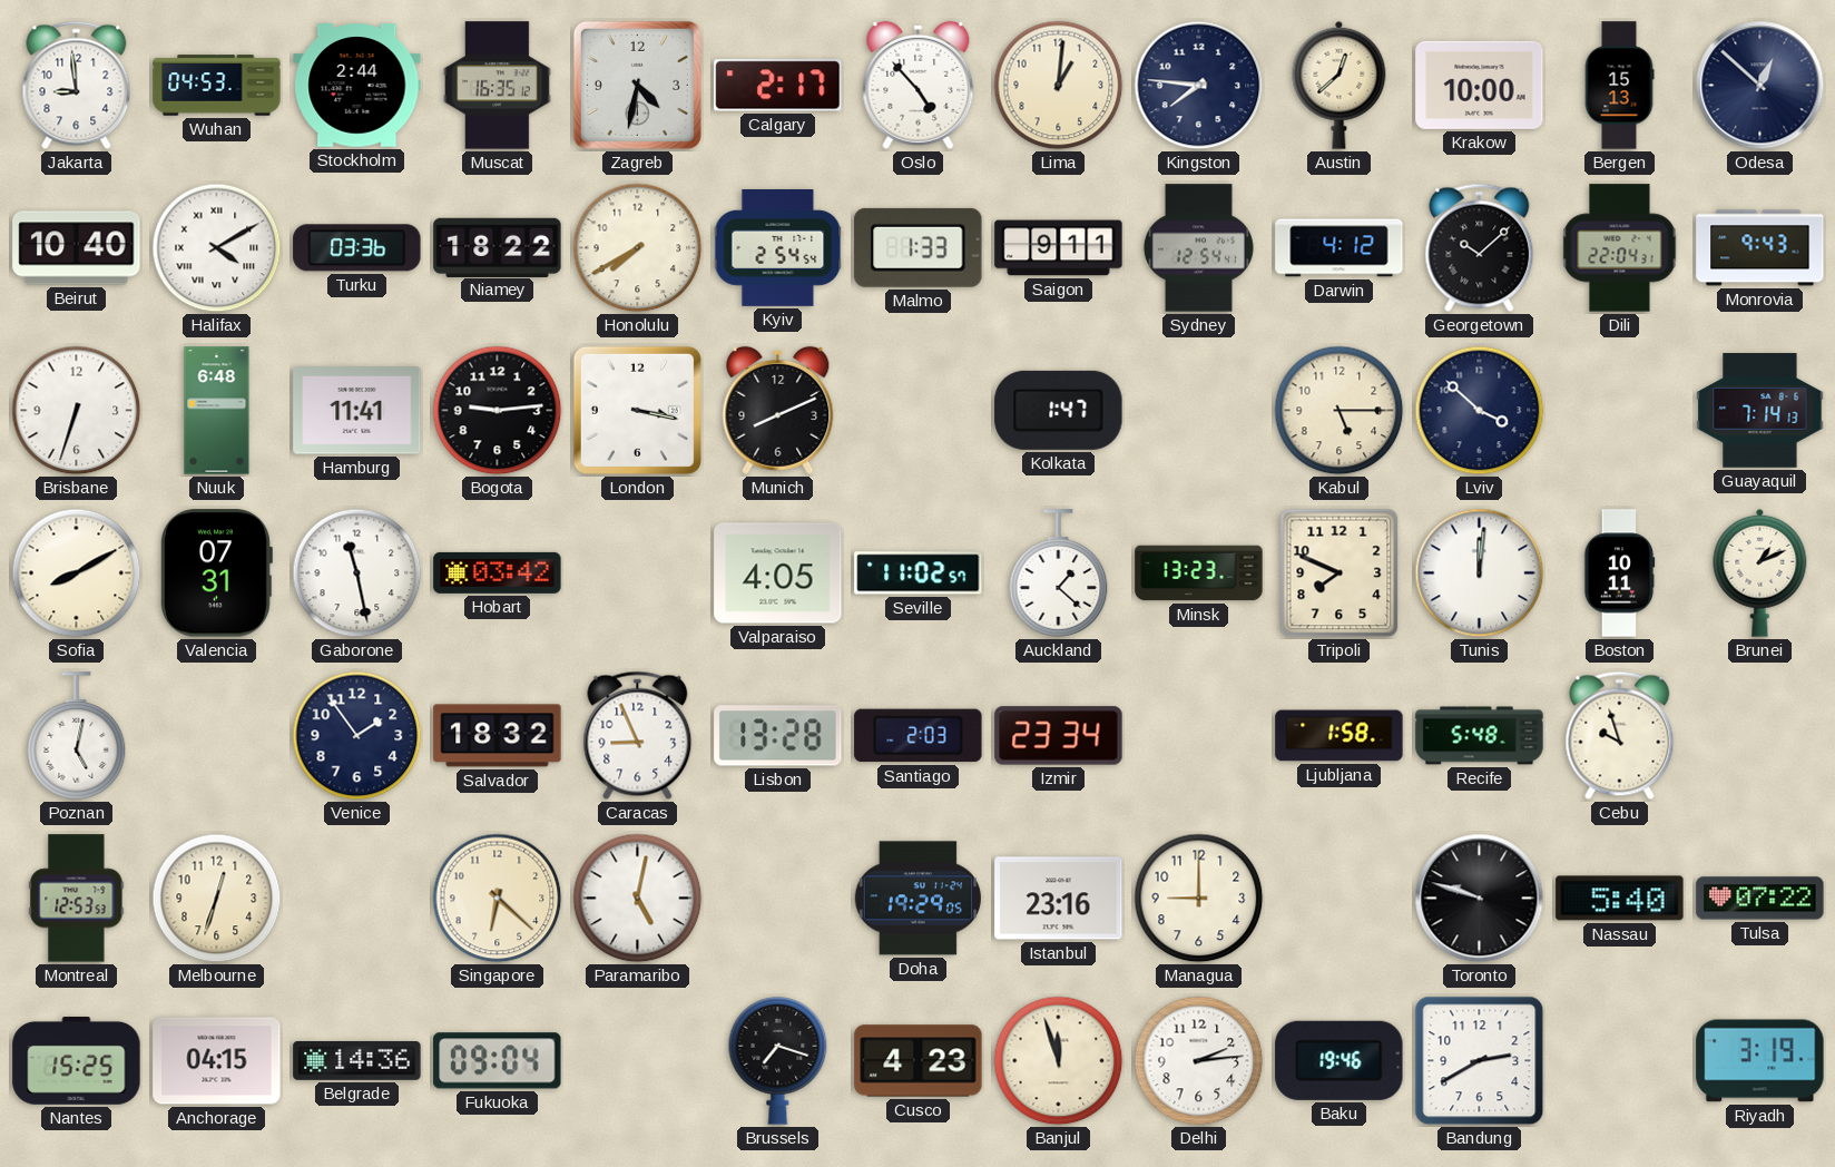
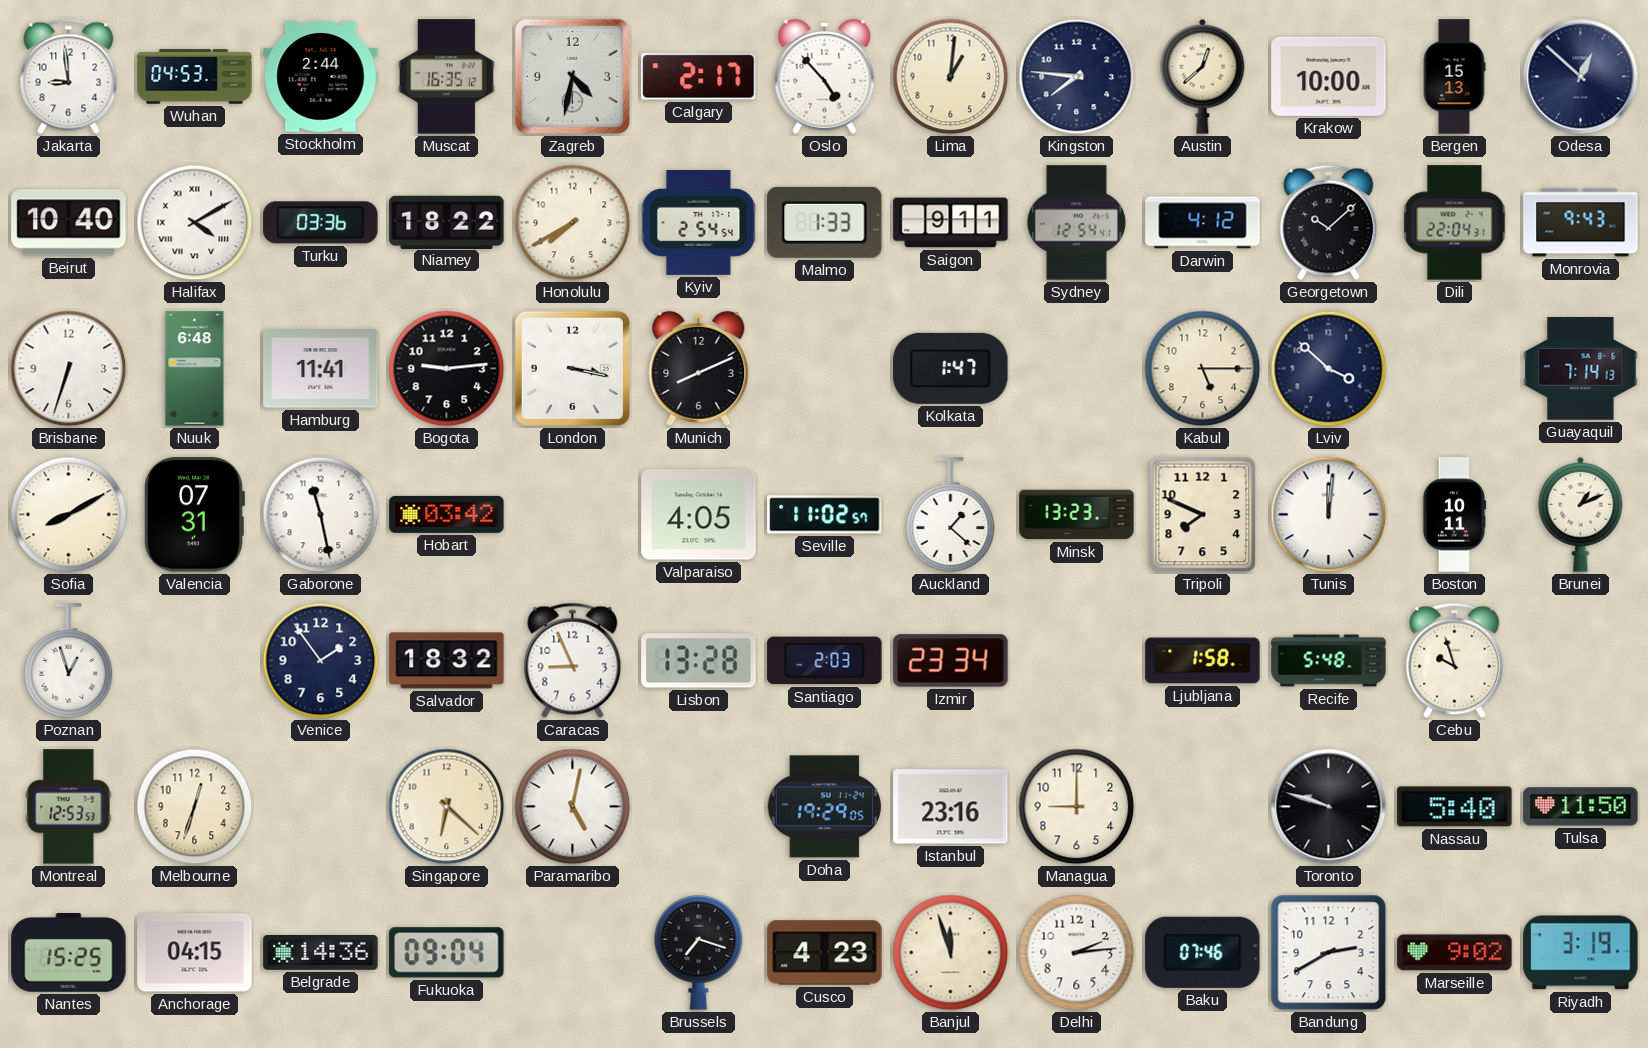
Poznan: 5:02 -> 12:57 (69, 661)
Tulsa: 07:22 -> 11:50 (1581, 807)
Baku: 19:46 -> 07:46 (1203, 952)
Marseille: none -> 9:02 (1455, 953)
